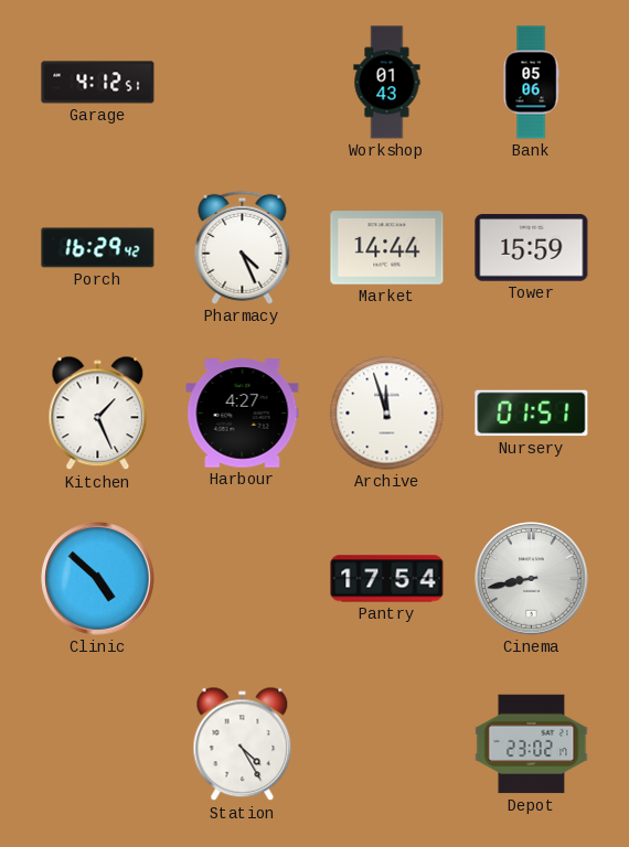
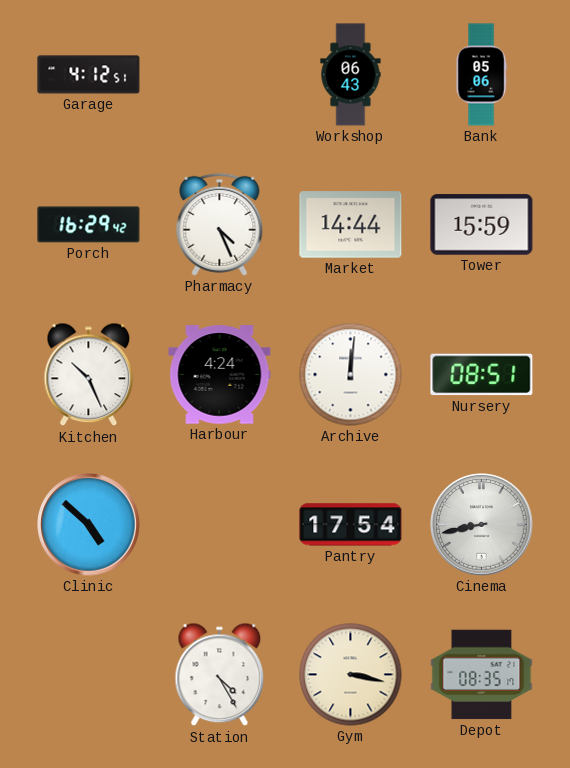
Workshop: 01:43 -> 06:43 (351, 75)
Kitchen: 1:26 -> 10:26 (89, 375)
Harbour: 4:27 -> 4:24 (220, 375)
Archive: 11:57 -> 12:01 (351, 375)
Nursery: 01:51 -> 08:51 (482, 375)
Gym: none -> 3:17 (351, 675)
Depot: 23:02 -> 08:35 (482, 675)
